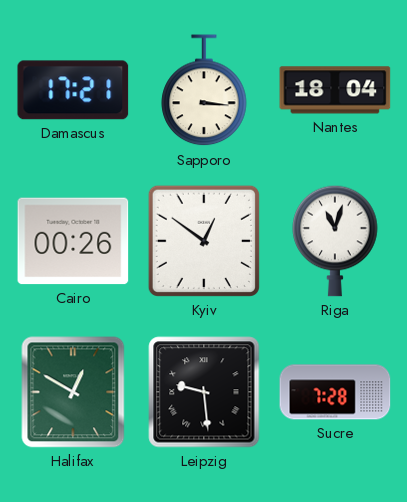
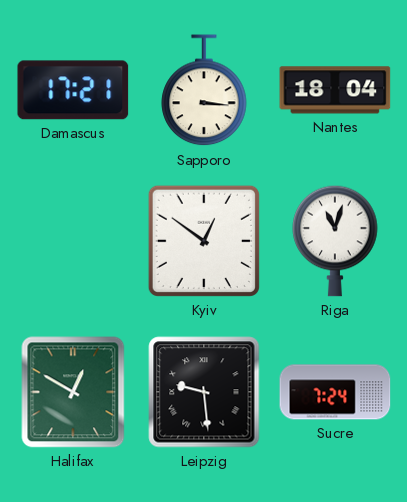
Cairo: 00:26 -> none (73, 241)
Sucre: 7:28 -> 7:24 (335, 392)
